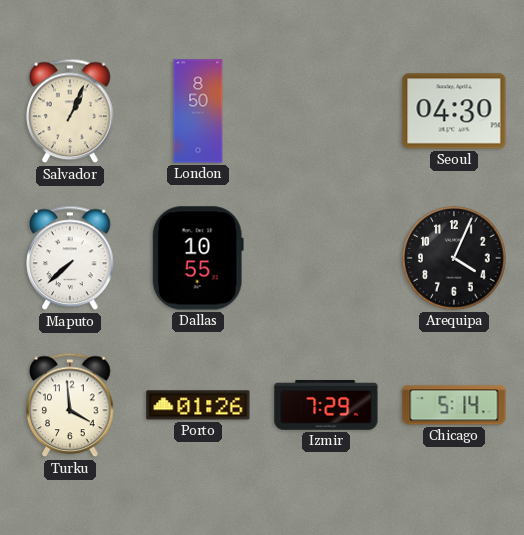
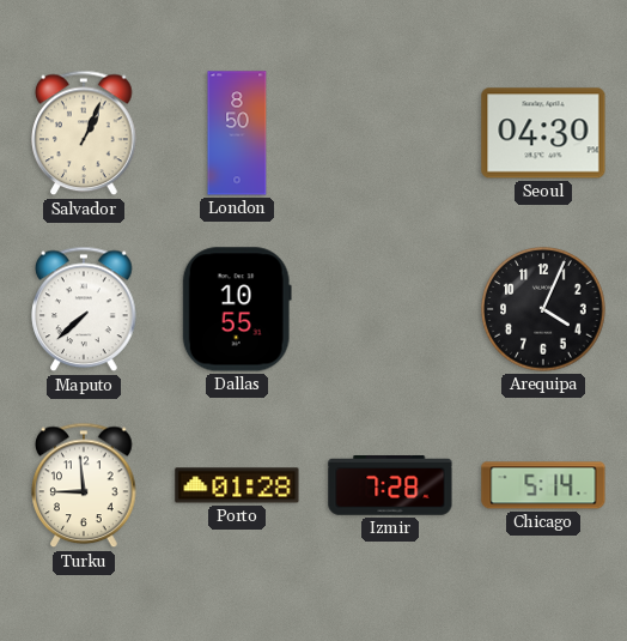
Turku: 3:59 -> 8:59 (84, 485)
Porto: 01:26 -> 01:28 (237, 485)
Izmir: 7:29 -> 7:28 (390, 486)
